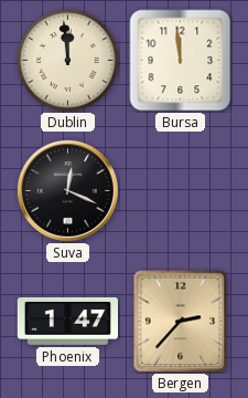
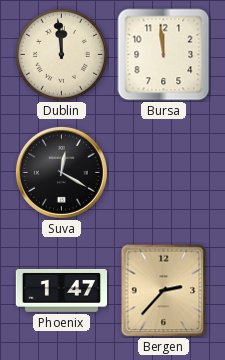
Suva: 12:19 -> 12:20 (61, 172)
